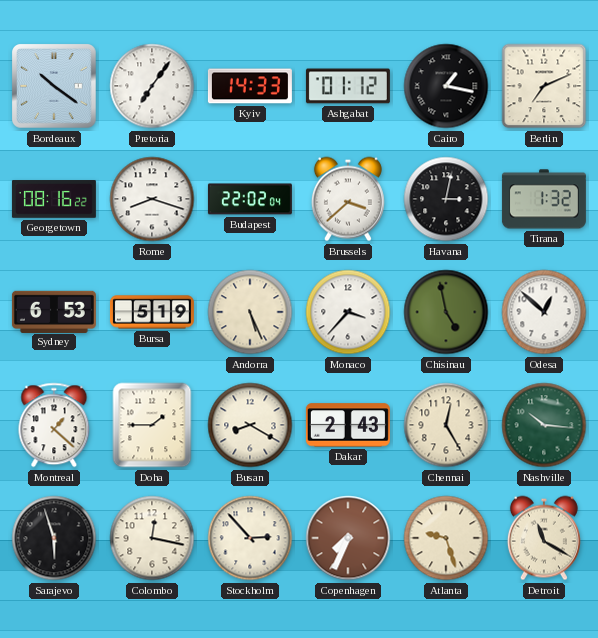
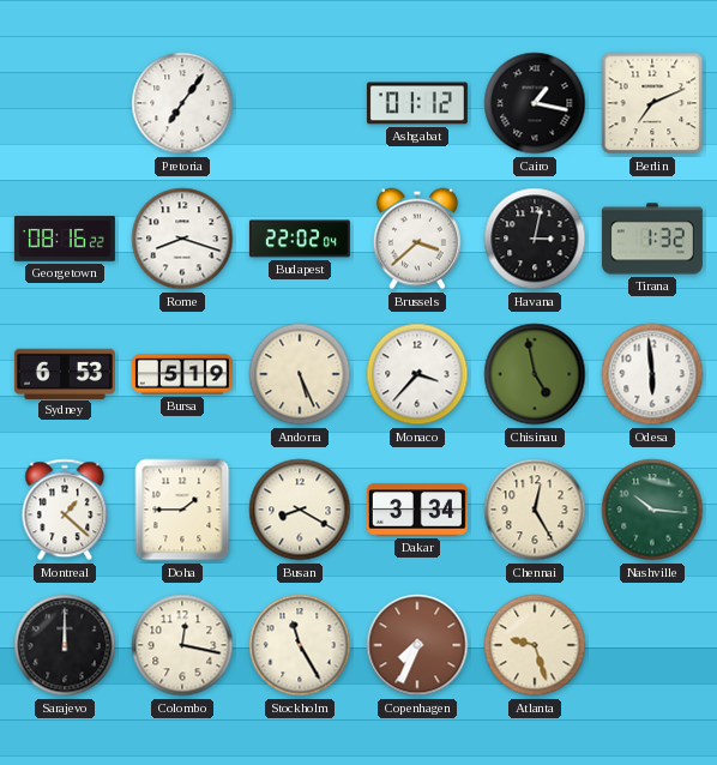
Bordeaux: 10:21 -> none (55, 87)
Kyiv: 14:33 -> none (250, 86)
Odesa: 12:52 -> 5:59 (652, 374)
Dakar: 2:43 -> 3:34 (417, 510)
Sarajevo: 5:57 -> 12:00 (65, 645)
Stockholm: 2:53 -> 11:25 (300, 645)
Detroit: 11:20 -> none (544, 538)
